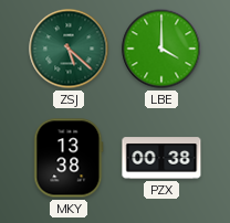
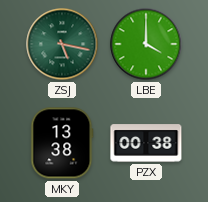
ZSJ: 5:22 -> 5:17 (62, 44)
